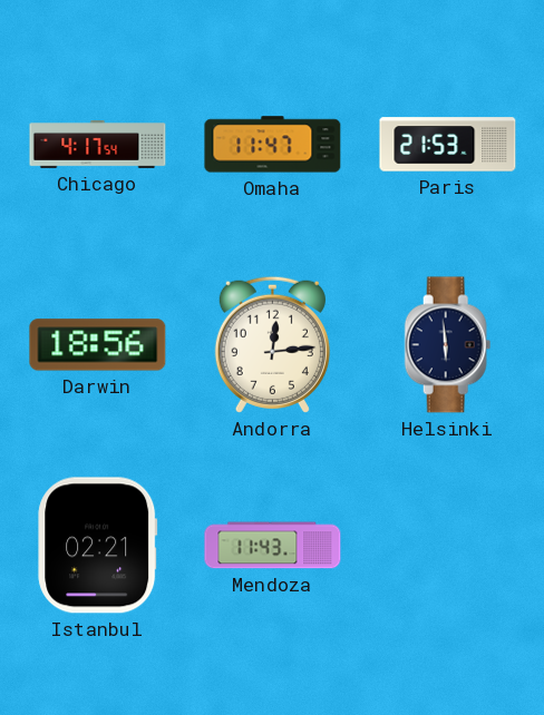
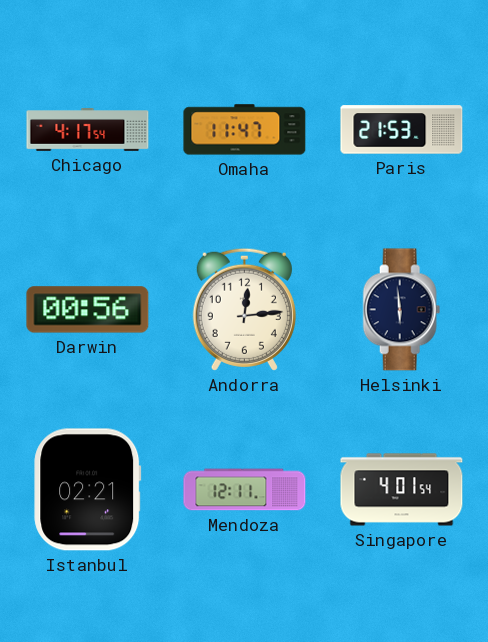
Darwin: 18:56 -> 00:56 (88, 310)
Mendoza: 11:43 -> 12:11 (245, 490)
Singapore: none -> 4:01 (402, 490)
